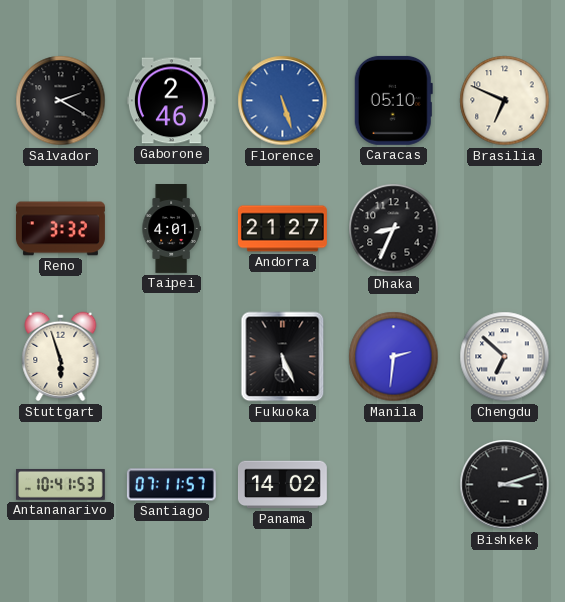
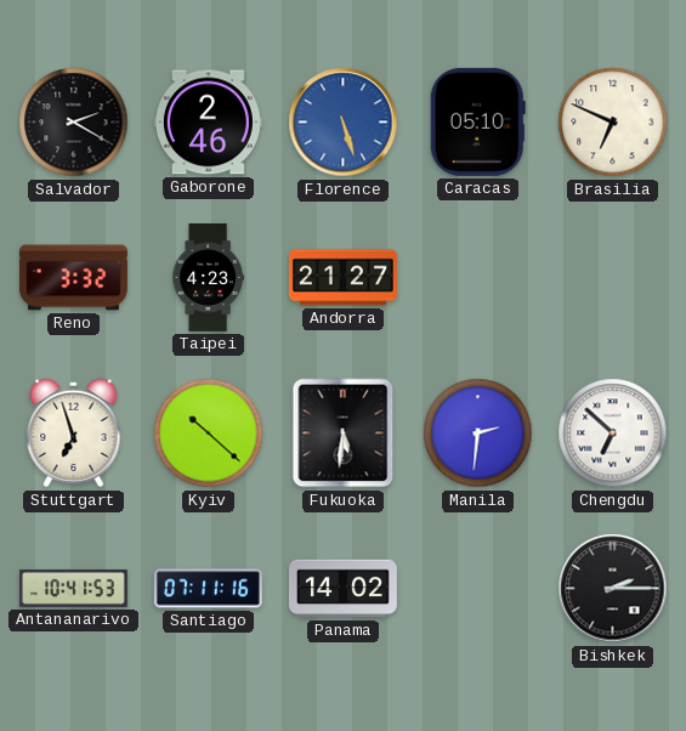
Taipei: 4:01 -> 4:23 (208, 278)
Dhaka: 8:34 -> none (394, 229)
Stuttgart: 5:57 -> 6:57 (74, 433)
Kyiv: none -> 10:22 (209, 433)
Fukuoka: 5:26 -> 5:31 (344, 433)
Santiago: 07:11:57 -> 07:11:16 (208, 589)
Bishkek: 3:12 -> 2:15 (613, 589)
